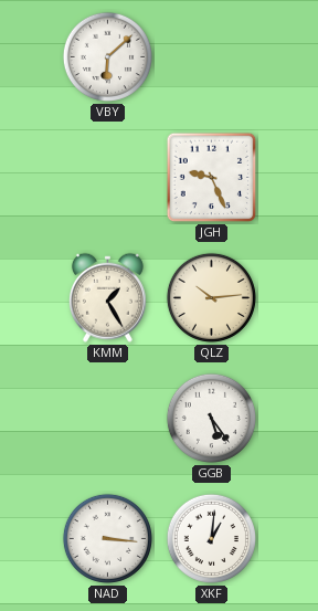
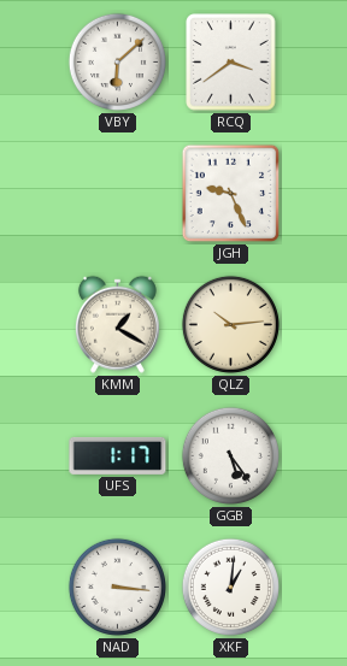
RCQ: none -> 3:39 (231, 63)
KMM: 1:25 -> 1:20 (117, 324)
UFS: none -> 1:17 (118, 455)
